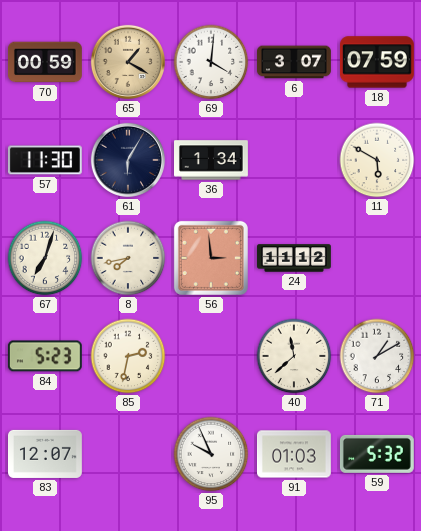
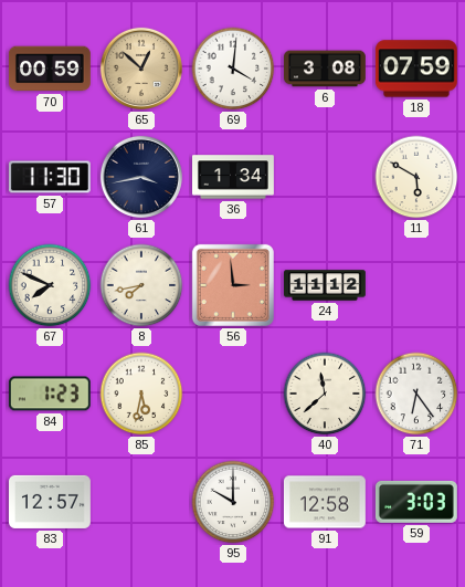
65: 1:20 -> 12:52 (141, 69)
6: 3:07 -> 3:08 (326, 69)
61: 6:05 -> 3:43 (141, 177)
67: 7:03 -> 7:49 (50, 285)
84: 5:23 -> 1:23 (50, 394)
85: 2:32 -> 5:32 (141, 394)
71: 1:10 -> 6:24 (416, 394)
83: 12:07 -> 12:57 (51, 502)
95: 9:56 -> 10:00 (233, 502)
91: 01:03 -> 12:58 (326, 502)
59: 5:32 -> 3:03 (416, 502)
